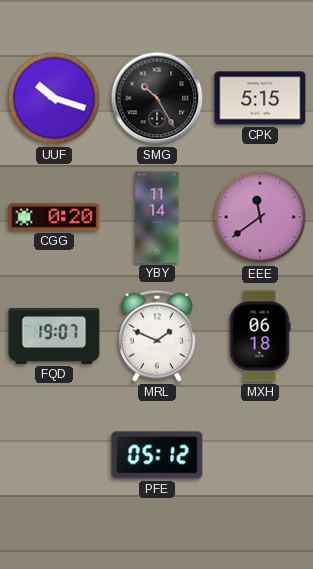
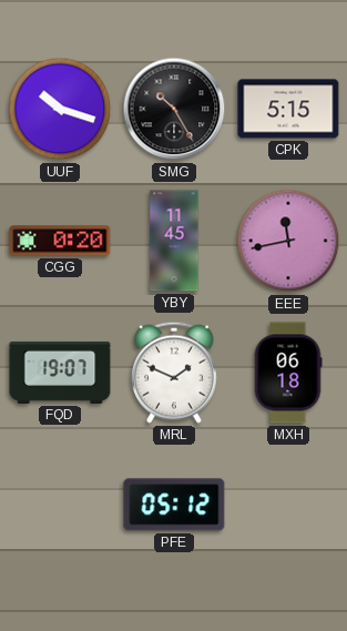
YBY: 11:14 -> 11:45 (174, 241)
EEE: 11:39 -> 11:43 (288, 241)
